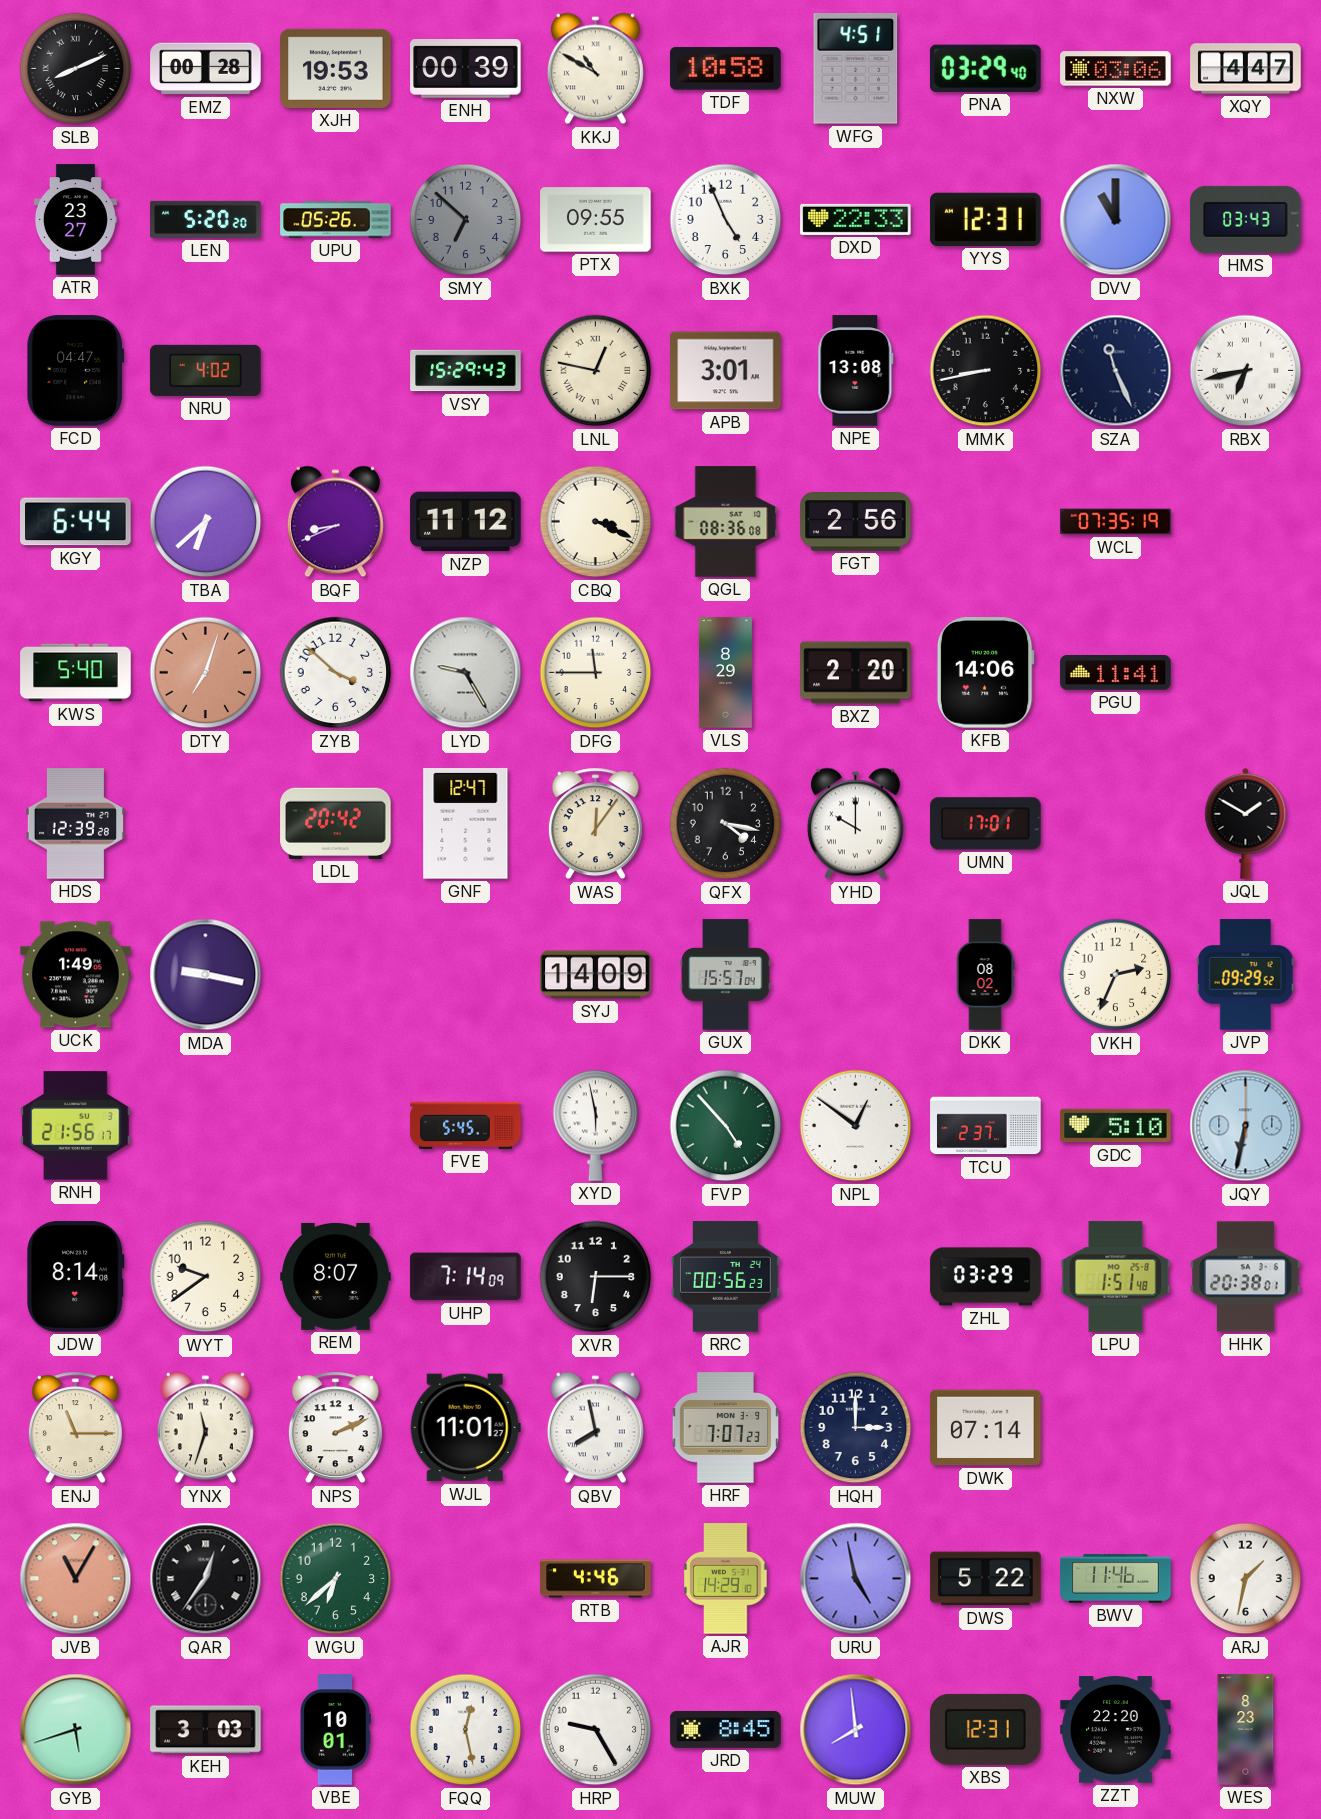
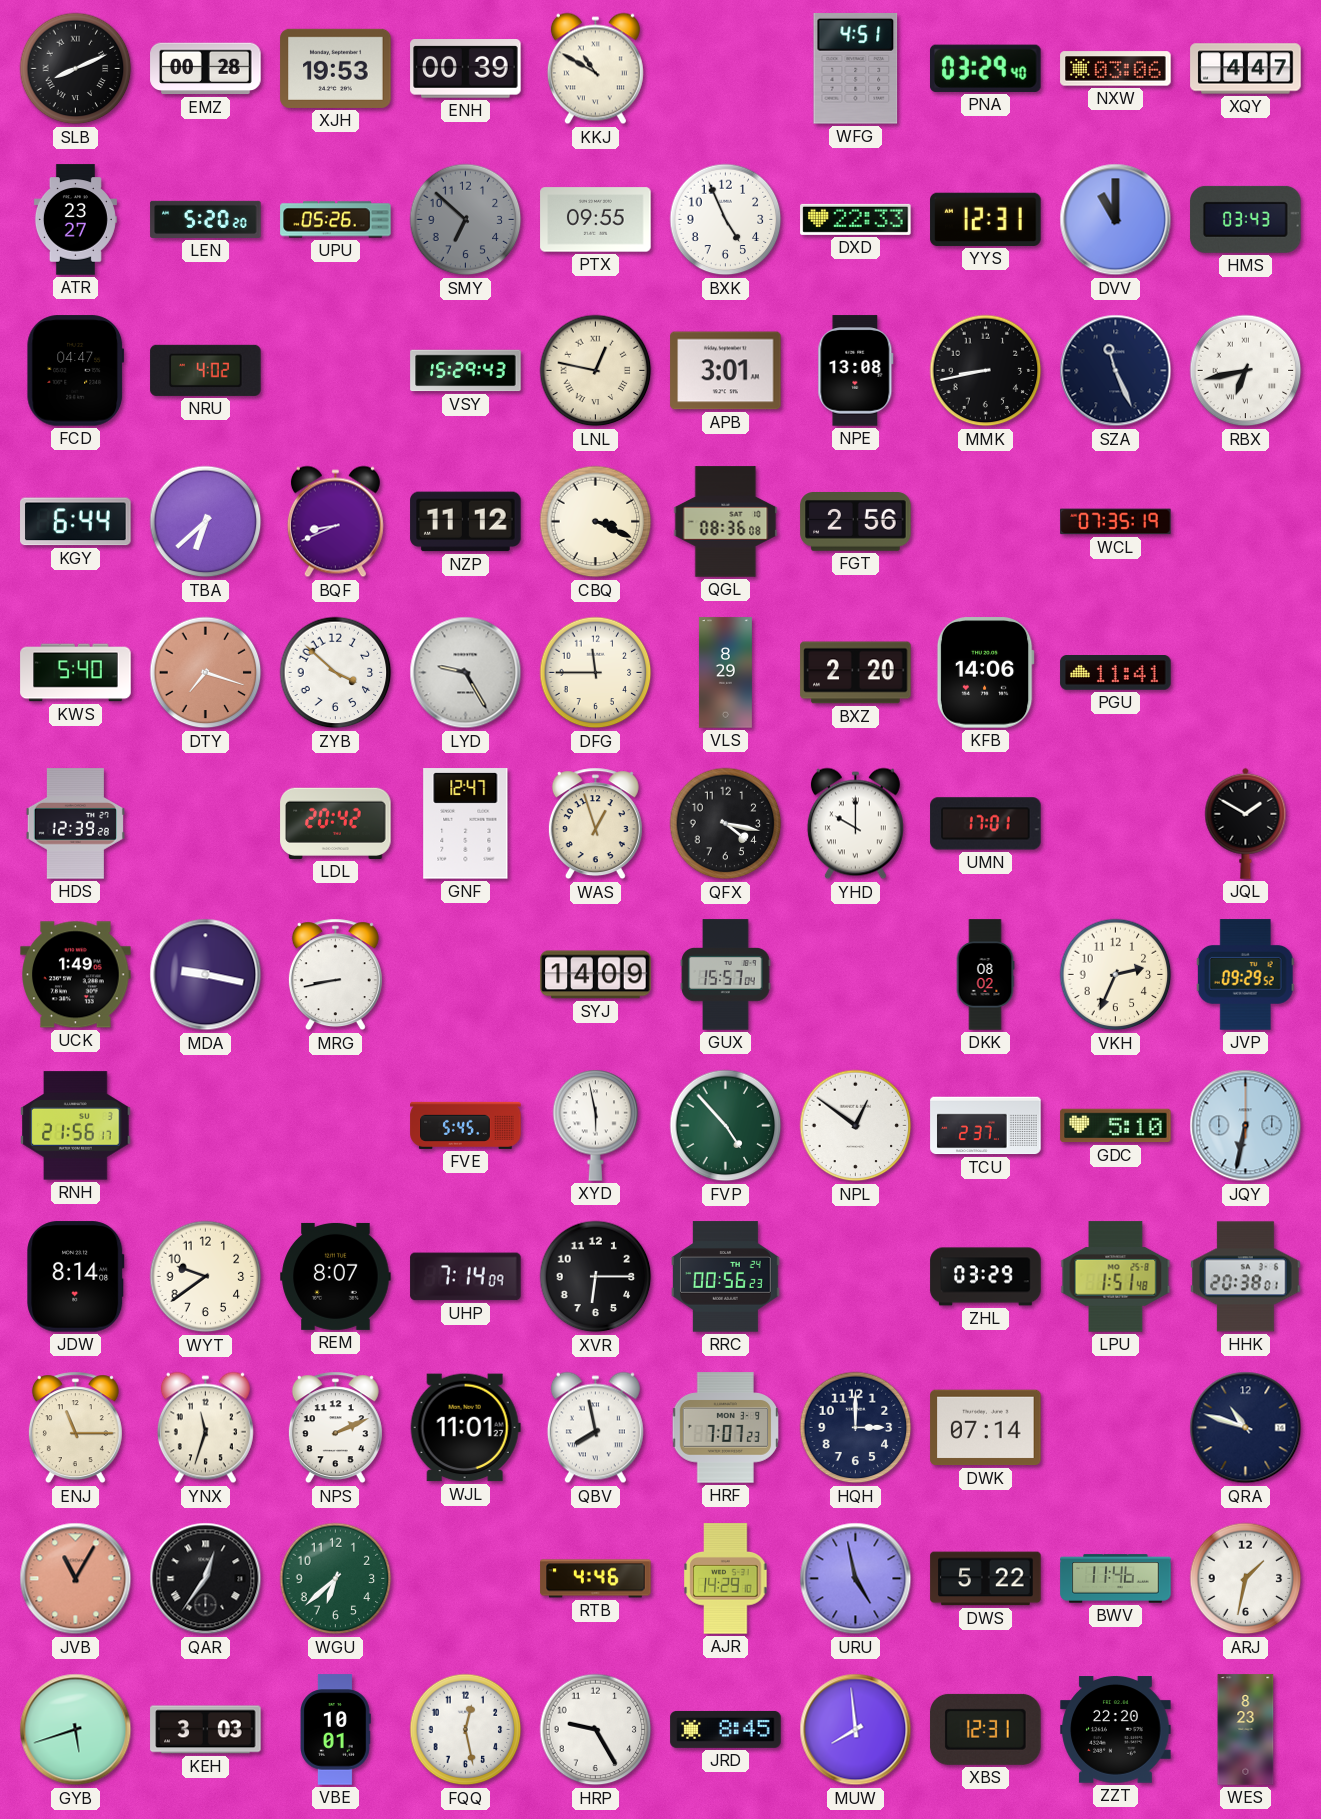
TDF: 10:58 -> none (726, 69)
DTY: 7:03 -> 7:18 (206, 673)
WAS: 12:06 -> 12:57 (595, 824)
MRG: none -> 8:43 (335, 975)
QRA: none -> 10:48 (1246, 1428)
